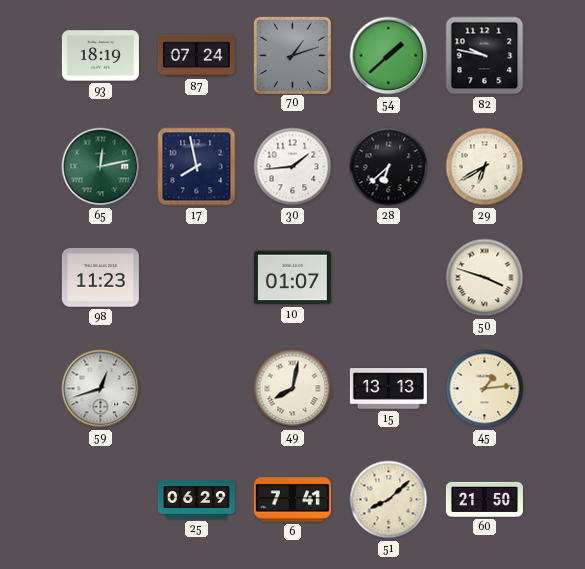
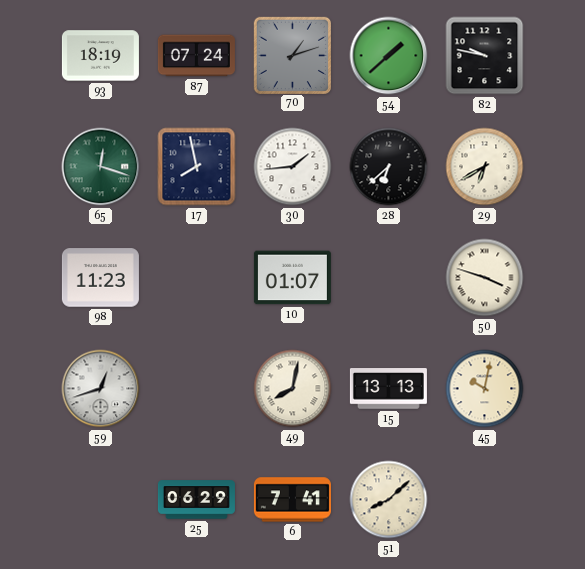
65: 12:13 -> 12:18 (101, 167)
45: 1:14 -> 10:02 (485, 389)
60: 21:50 -> none (484, 499)
